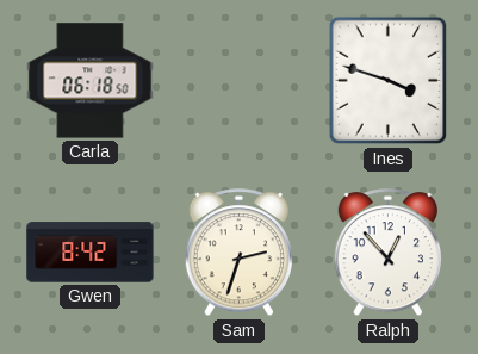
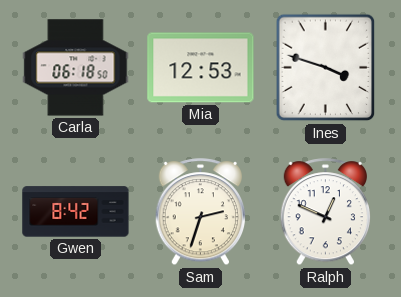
Mia: none -> 12:53 (201, 68)
Ralph: 12:53 -> 12:49 (325, 212)
